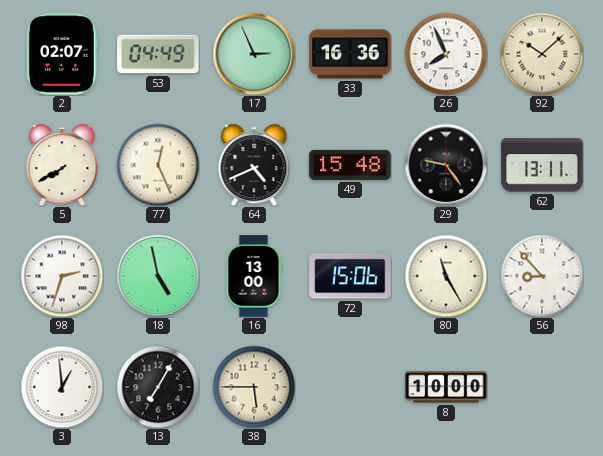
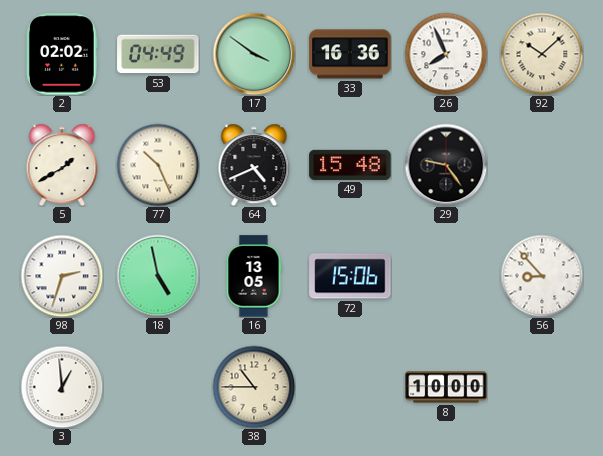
2: 02:07 -> 02:02 (63, 54)
17: 2:56 -> 3:51 (254, 54)
5: 7:40 -> 1:40 (62, 165)
77: 12:26 -> 10:26 (158, 165)
62: 13:11 -> none (542, 165)
16: 13:00 -> 13:05 (254, 276)
80: 11:25 -> none (446, 276)
13: 7:05 -> none (158, 387)
38: 5:45 -> 10:45 (254, 387)
